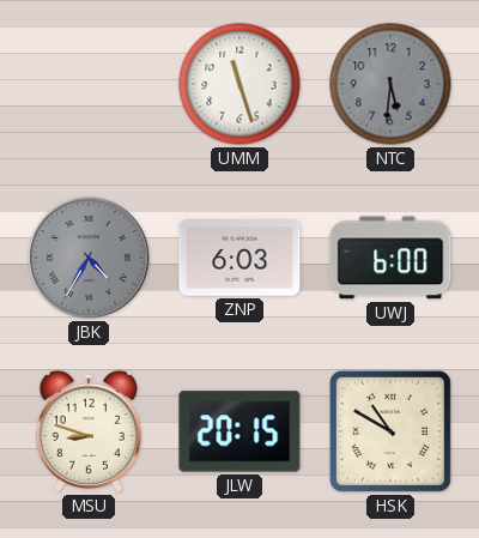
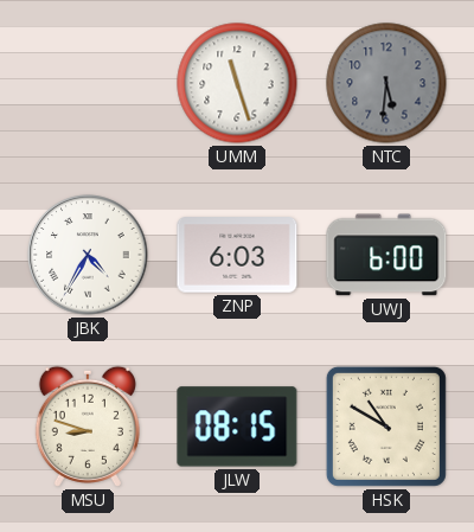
JBK dial: grey -> white (88, 255)
JLW: 20:15 -> 08:15 (237, 427)
